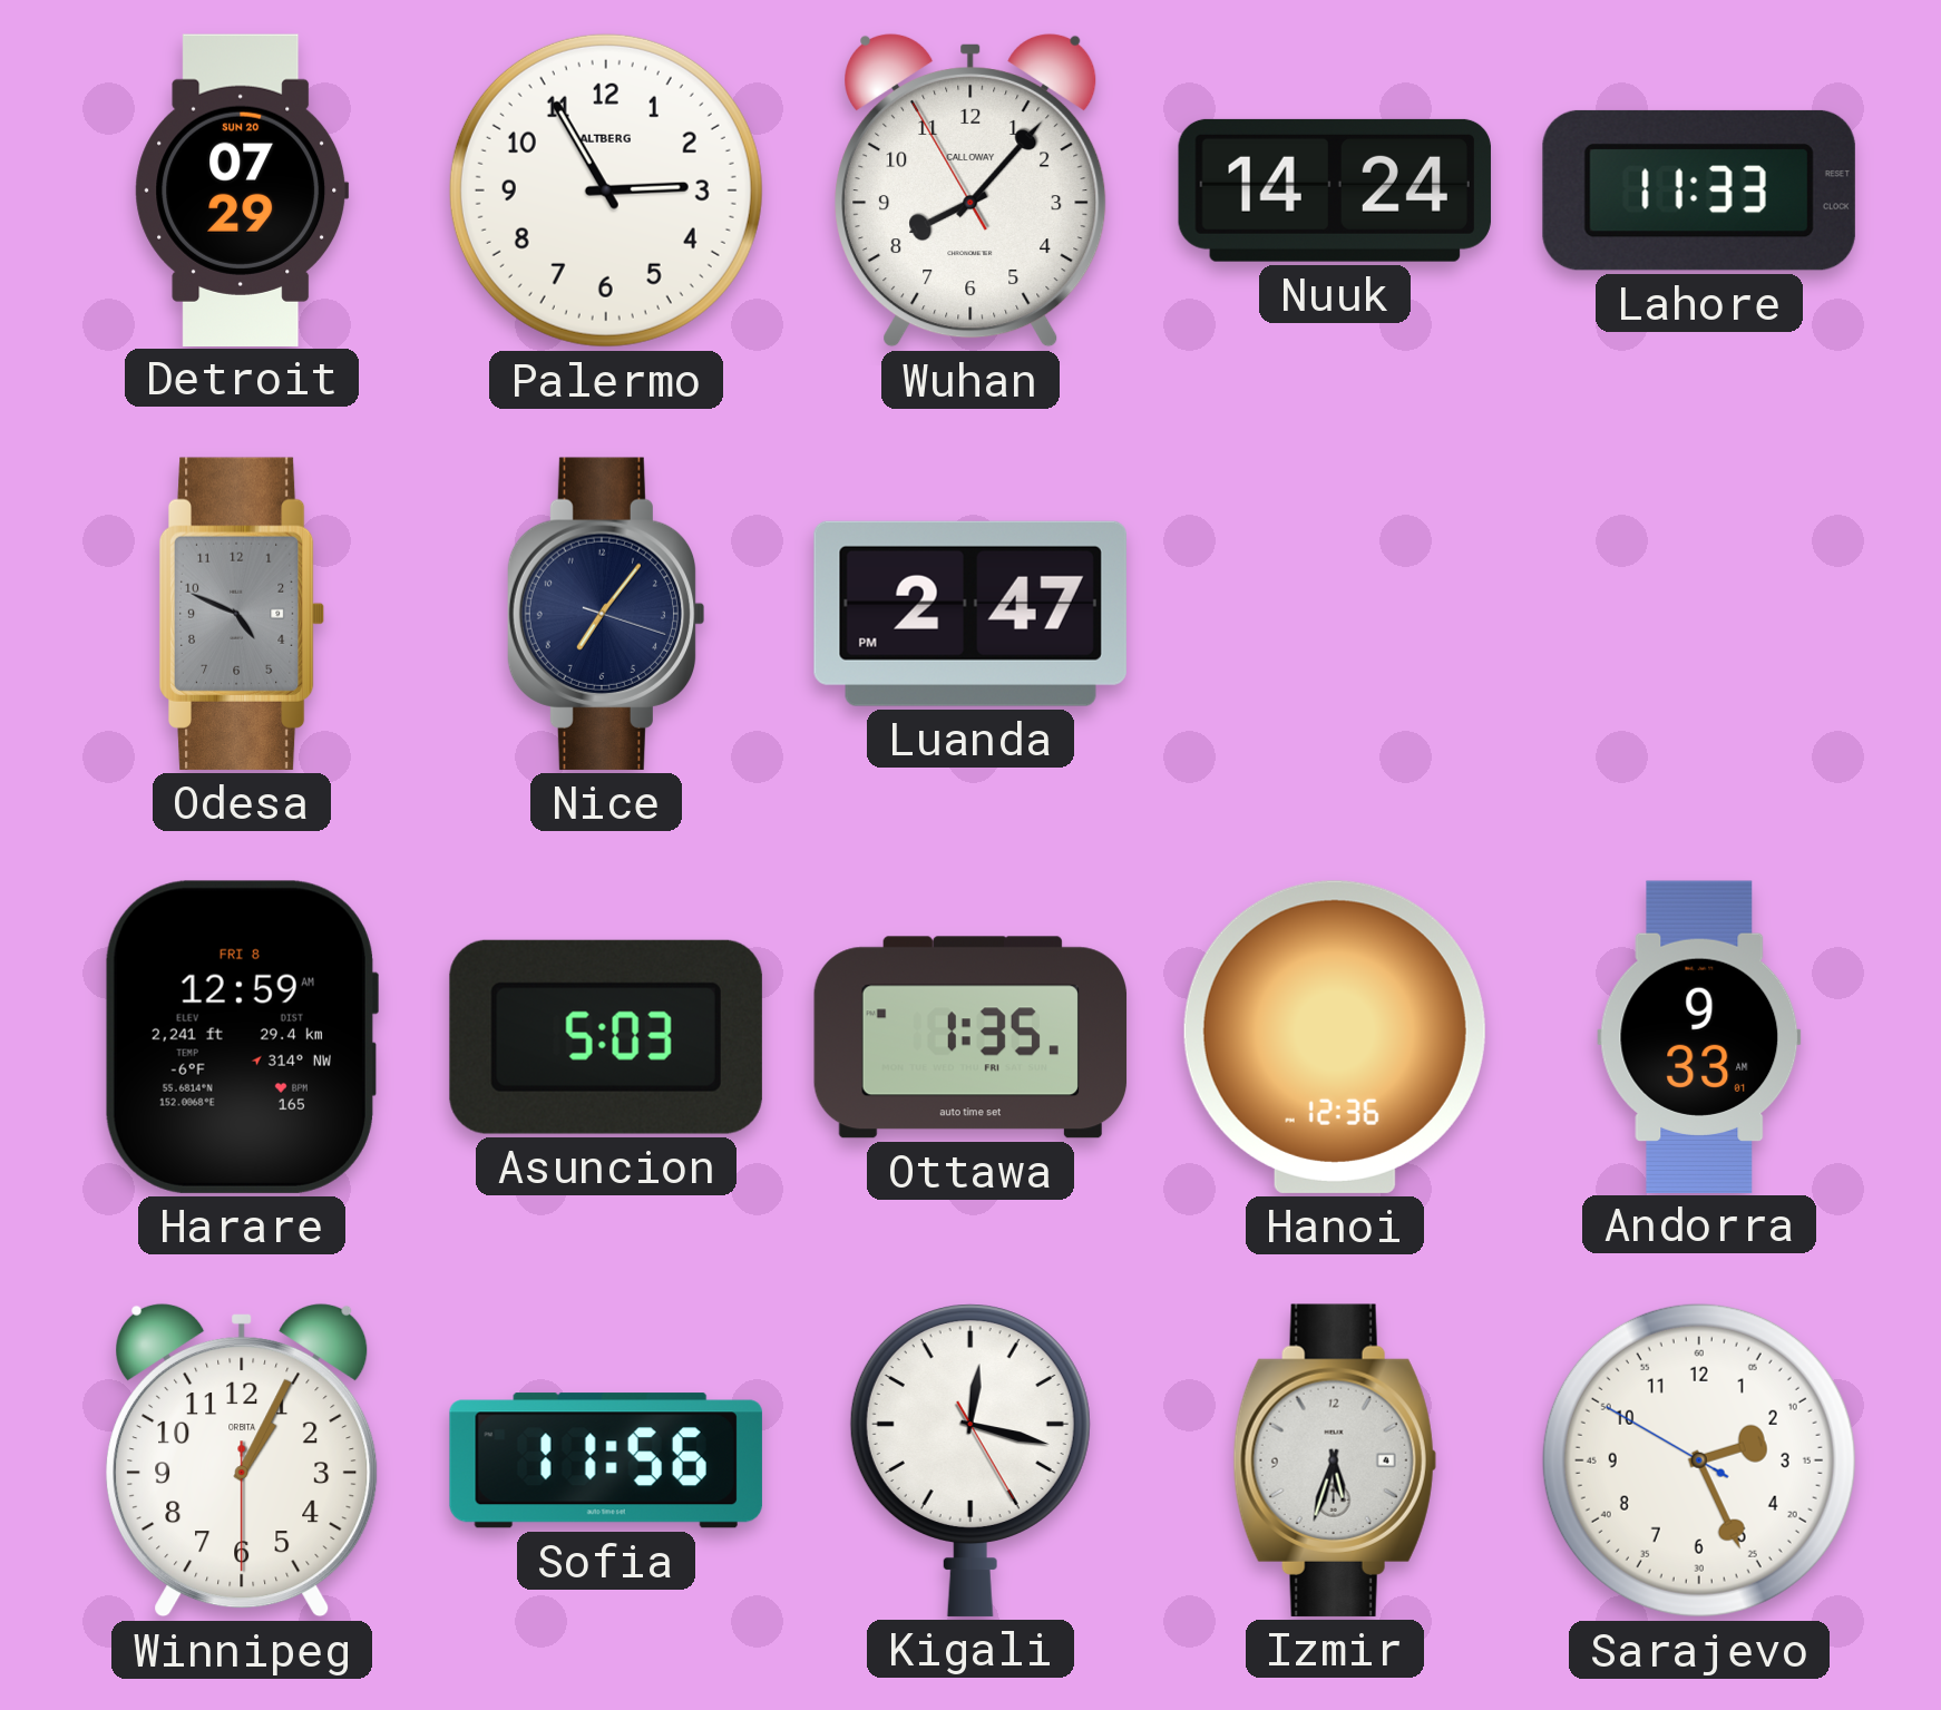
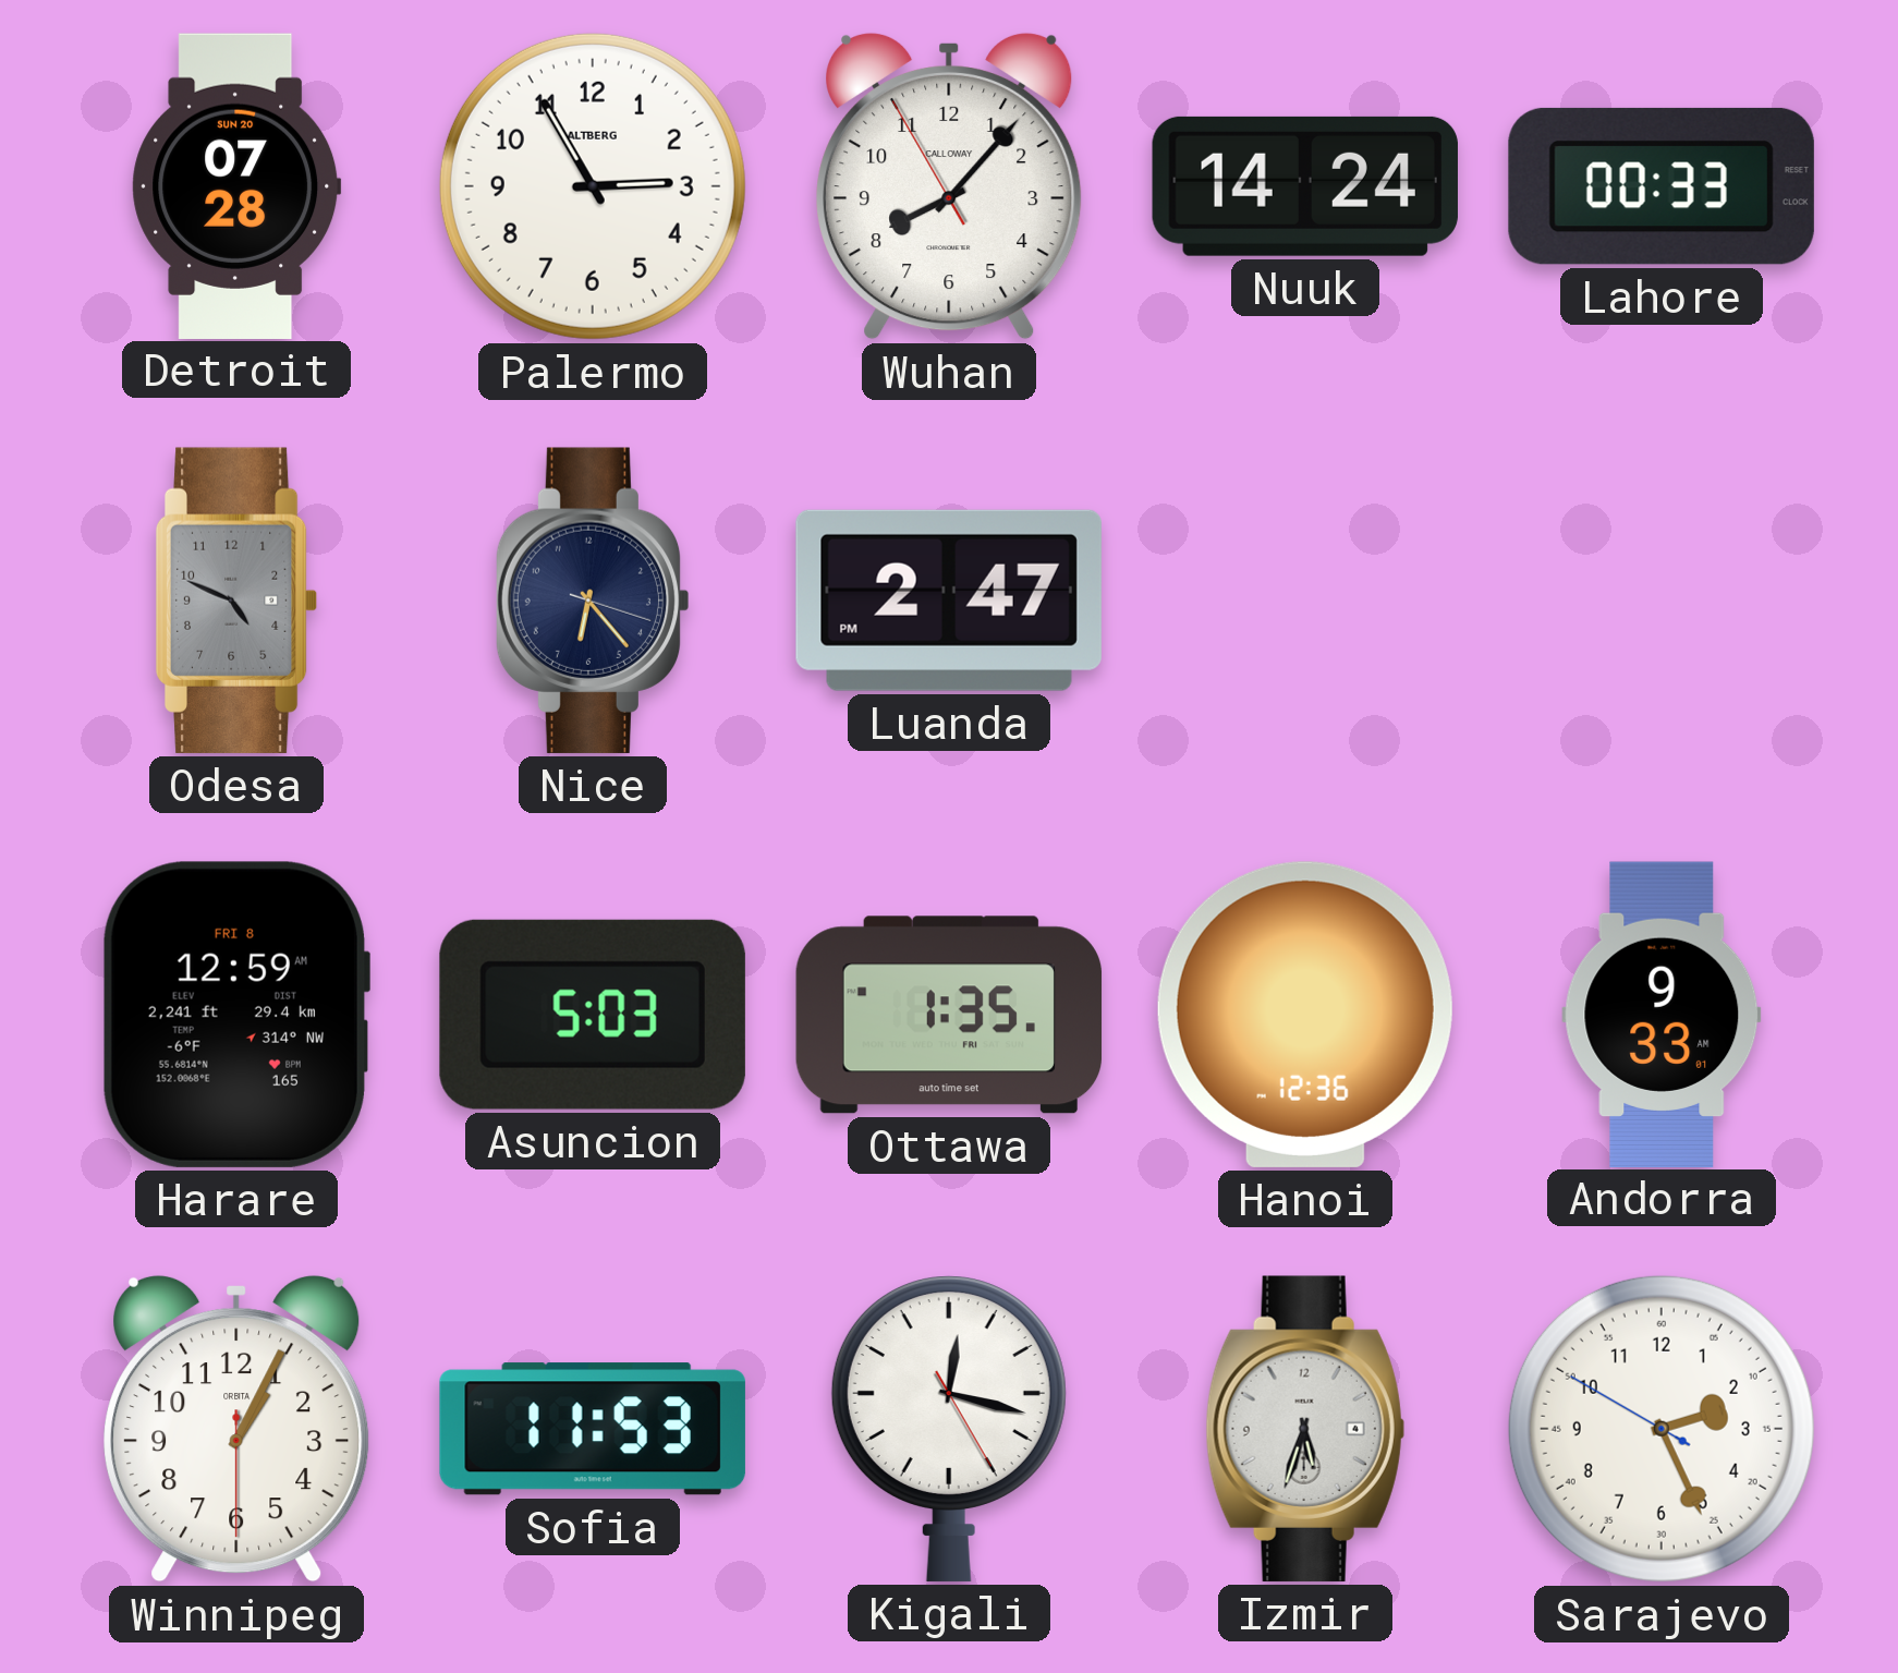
Detroit: 07:29 -> 07:28 (236, 185)
Lahore: 11:33 -> 00:33 (1662, 186)
Nice: 7:06 -> 6:23 (593, 601)
Sofia: 11:56 -> 11:53 (593, 1429)
